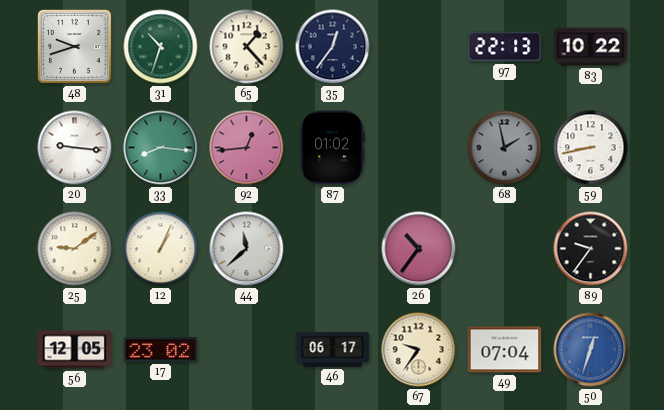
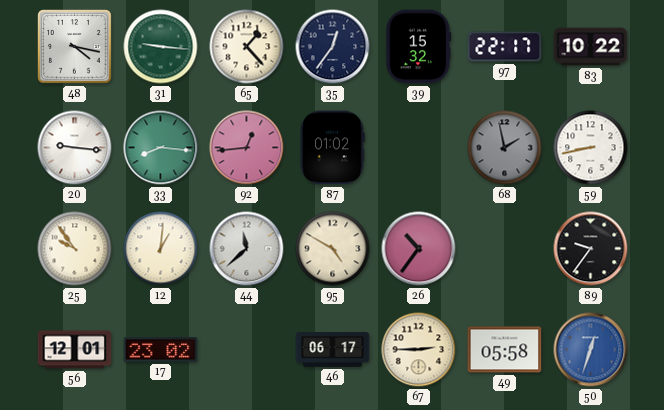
48: 9:42 -> 4:17 (75, 47)
31: 10:33 -> 9:16 (161, 47)
39: none -> 15:32 (419, 47)
97: 22:13 -> 22:17 (505, 47)
25: 9:09 -> 9:54 (75, 249)
12: 1:04 -> 1:01 (161, 249)
95: none -> 4:50 (333, 249)
56: 12:05 -> 12:01 (75, 350)
67: 9:36 -> 2:45 (419, 350)
49: 07:04 -> 05:58 (505, 350)
